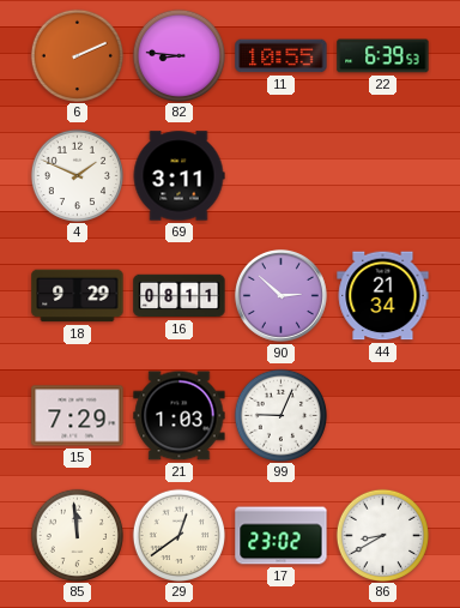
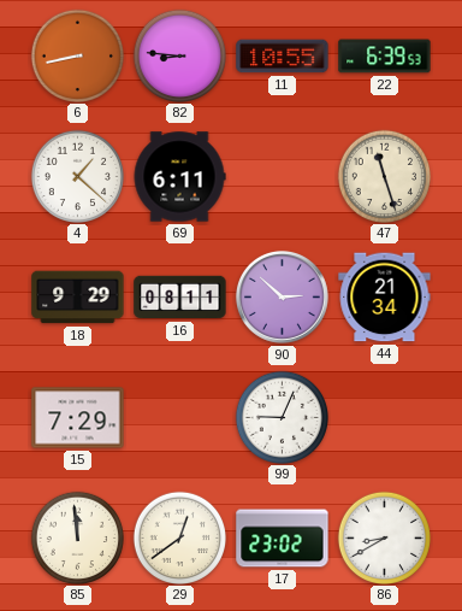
6: 2:11 -> 8:43 (77, 55)
4: 1:49 -> 1:22 (77, 176)
69: 3:11 -> 6:11 (179, 177)
47: none -> 11:27 (384, 176)
21: 1:03 -> none (180, 416)
